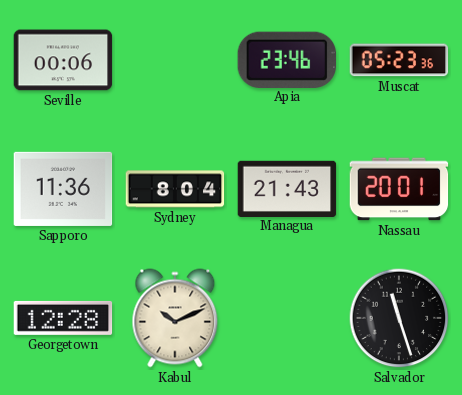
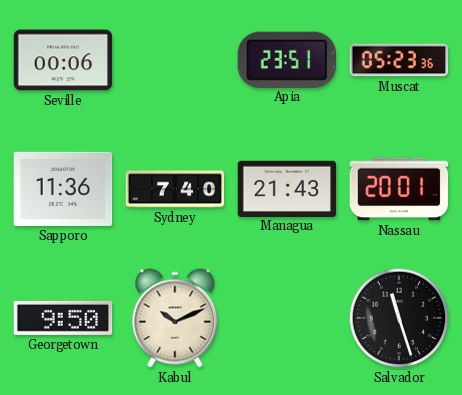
Apia: 23:46 -> 23:51 (286, 59)
Sydney: 8:04 -> 7:40 (175, 189)
Georgetown: 12:28 -> 9:50 (63, 318)
